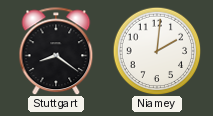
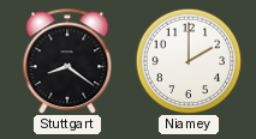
Niamey: 2:01 -> 2:00 (189, 61)
